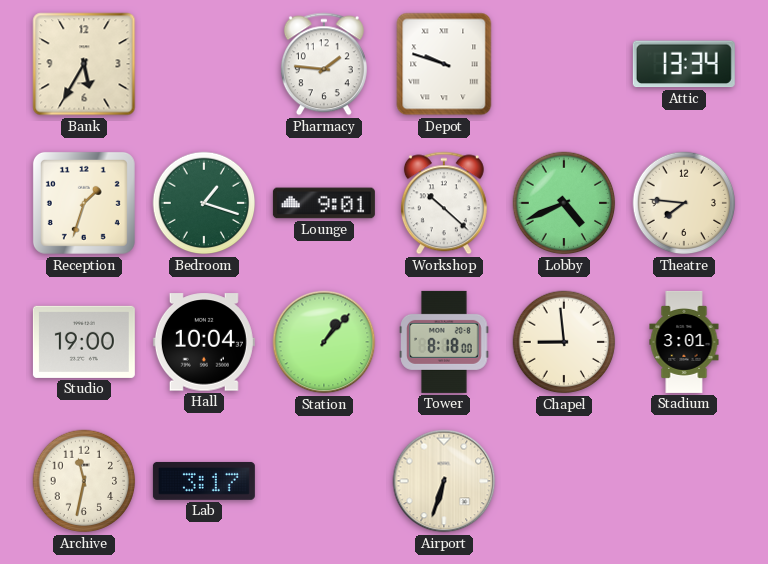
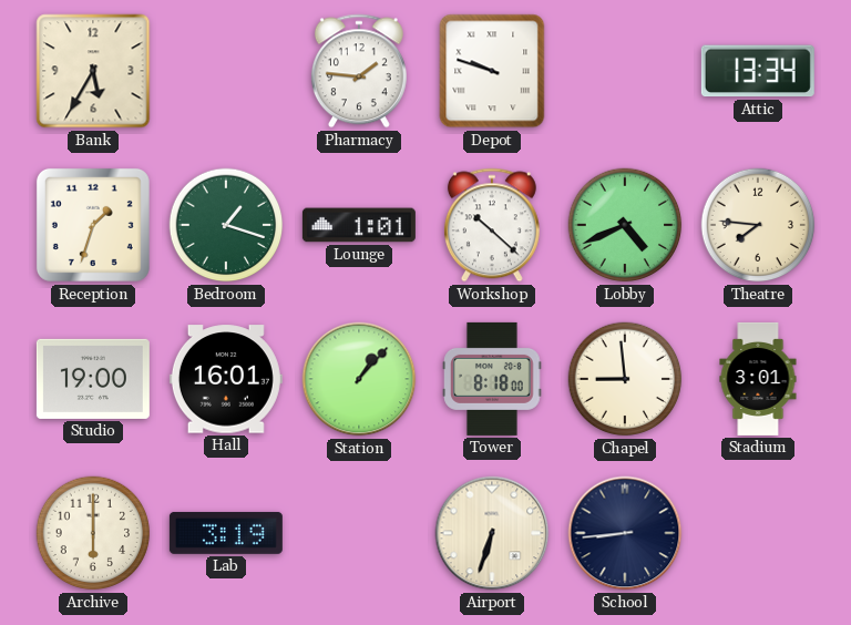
Lounge: 9:01 -> 1:01 (359, 225)
Hall: 10:04 -> 16:01 (226, 379)
Archive: 11:32 -> 6:00 (93, 533)
Lab: 3:17 -> 3:19 (226, 533)
School: none -> 8:44 (625, 533)
